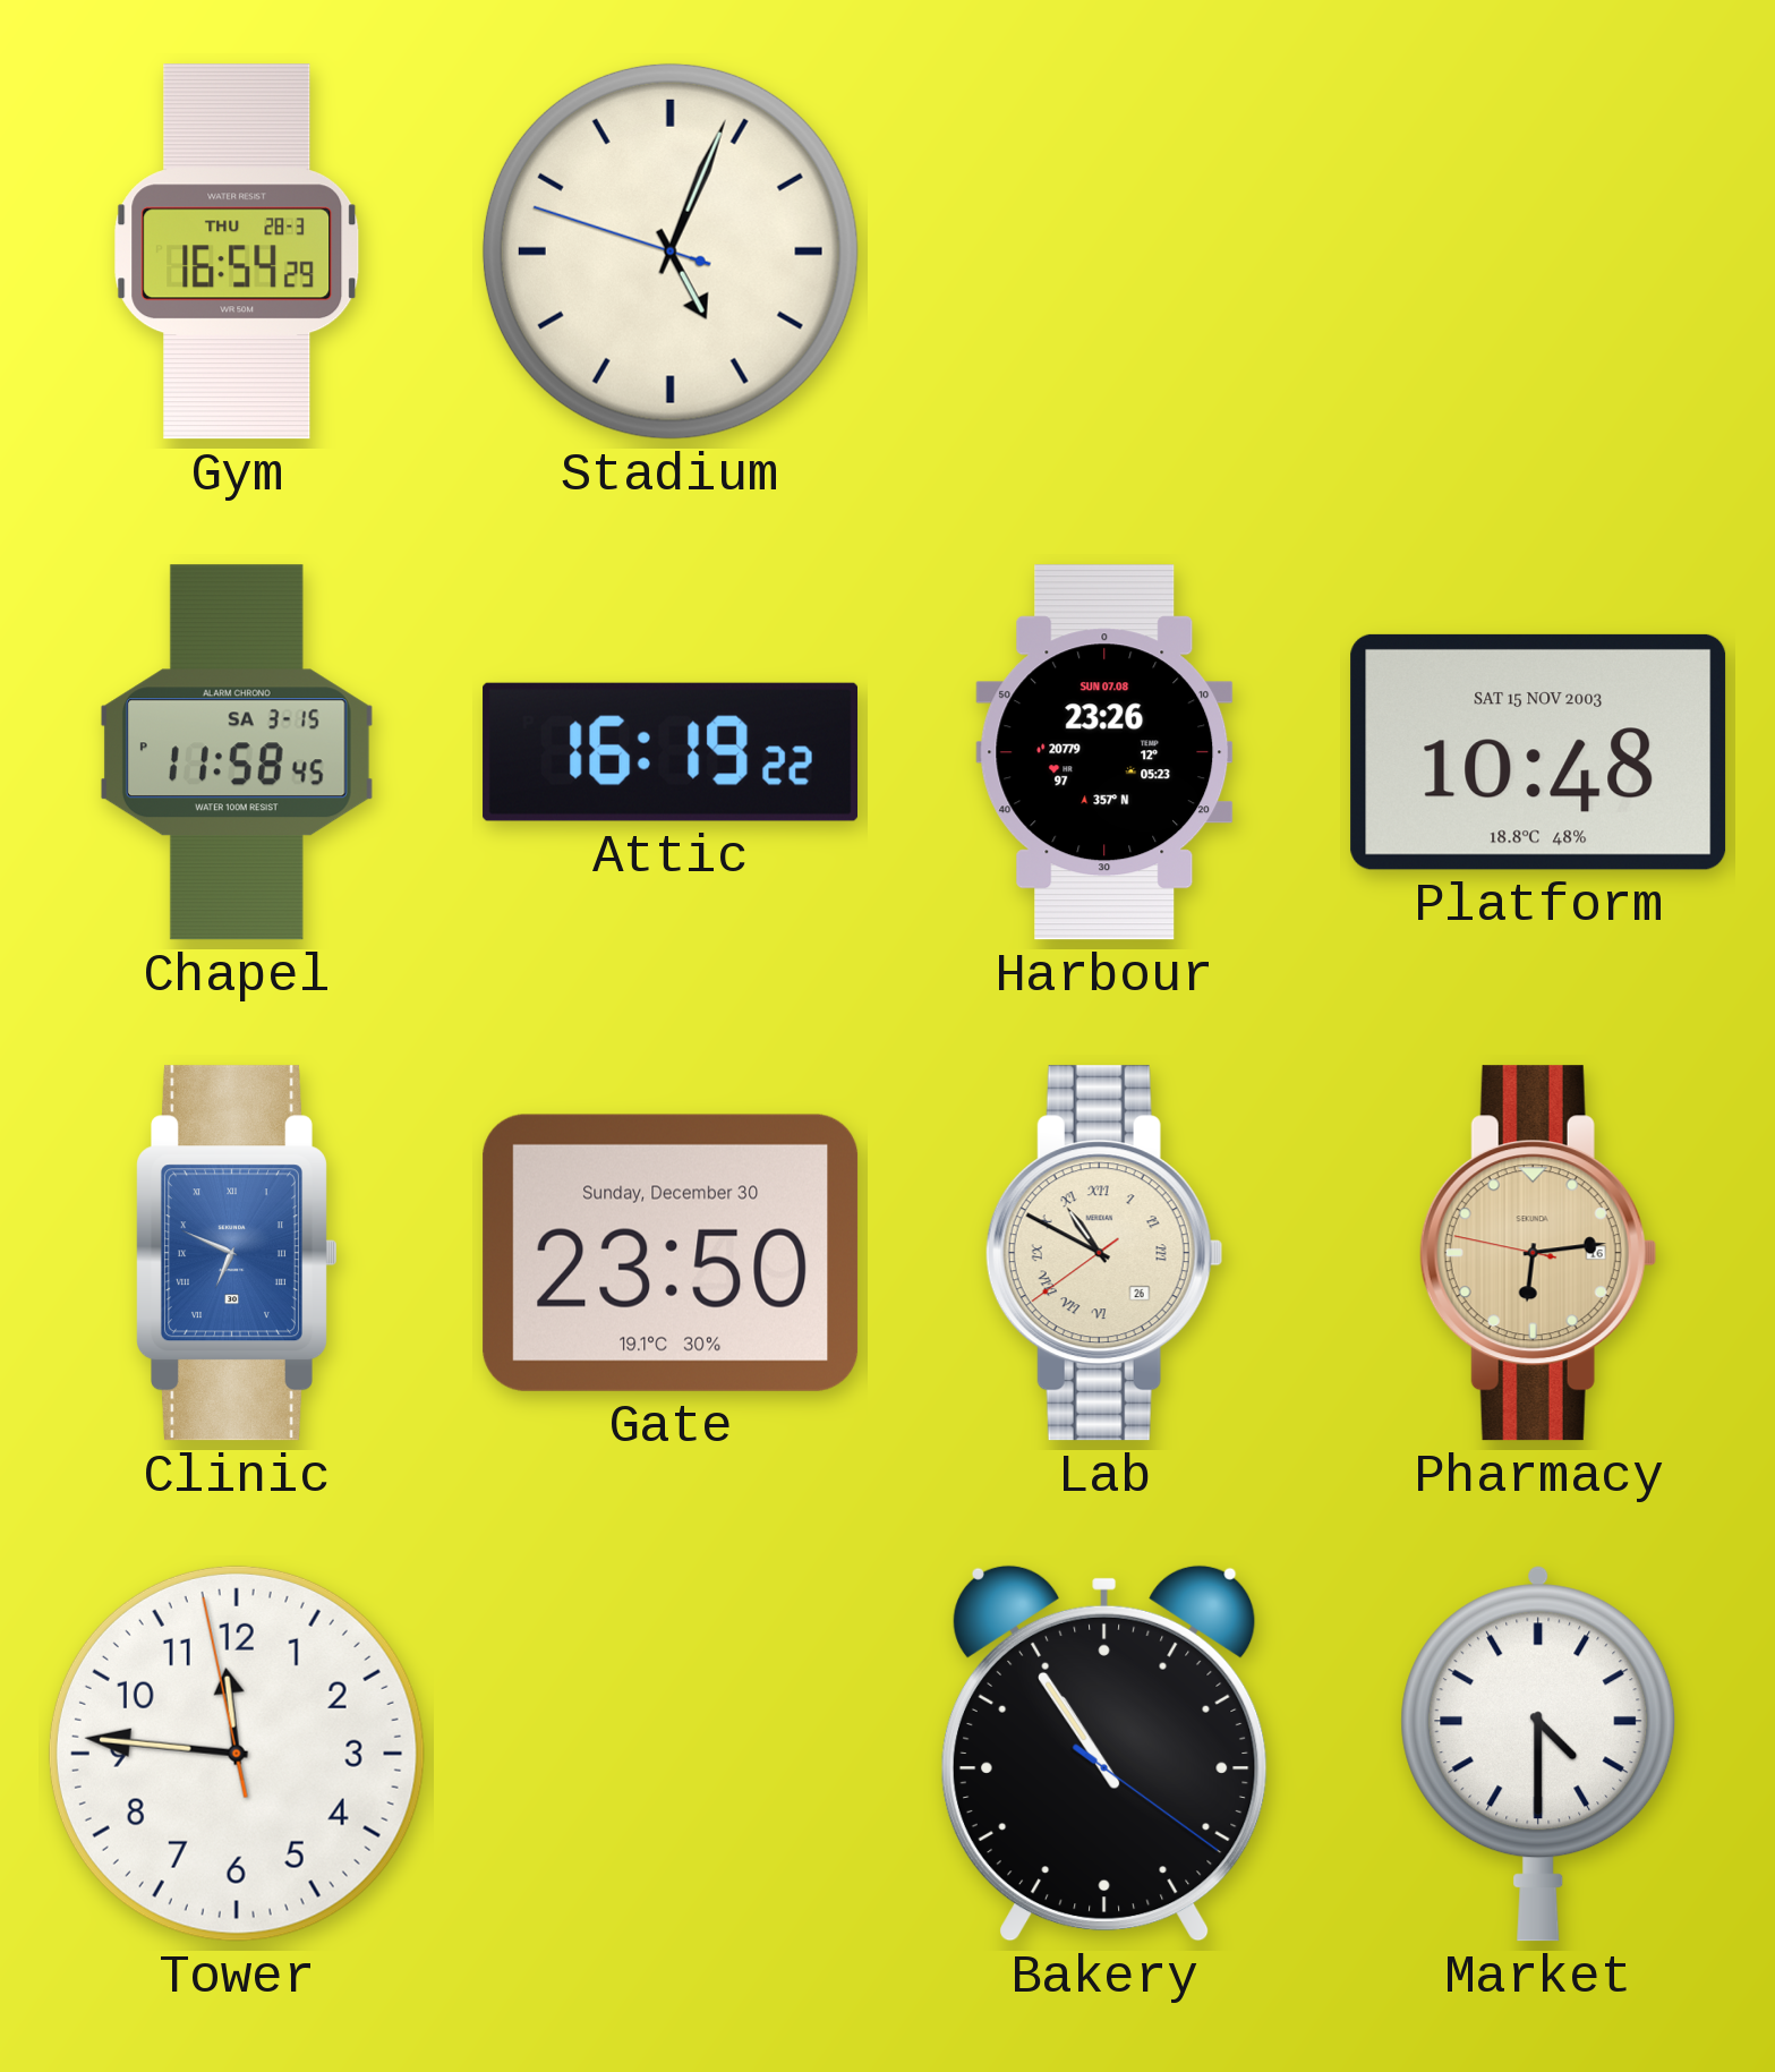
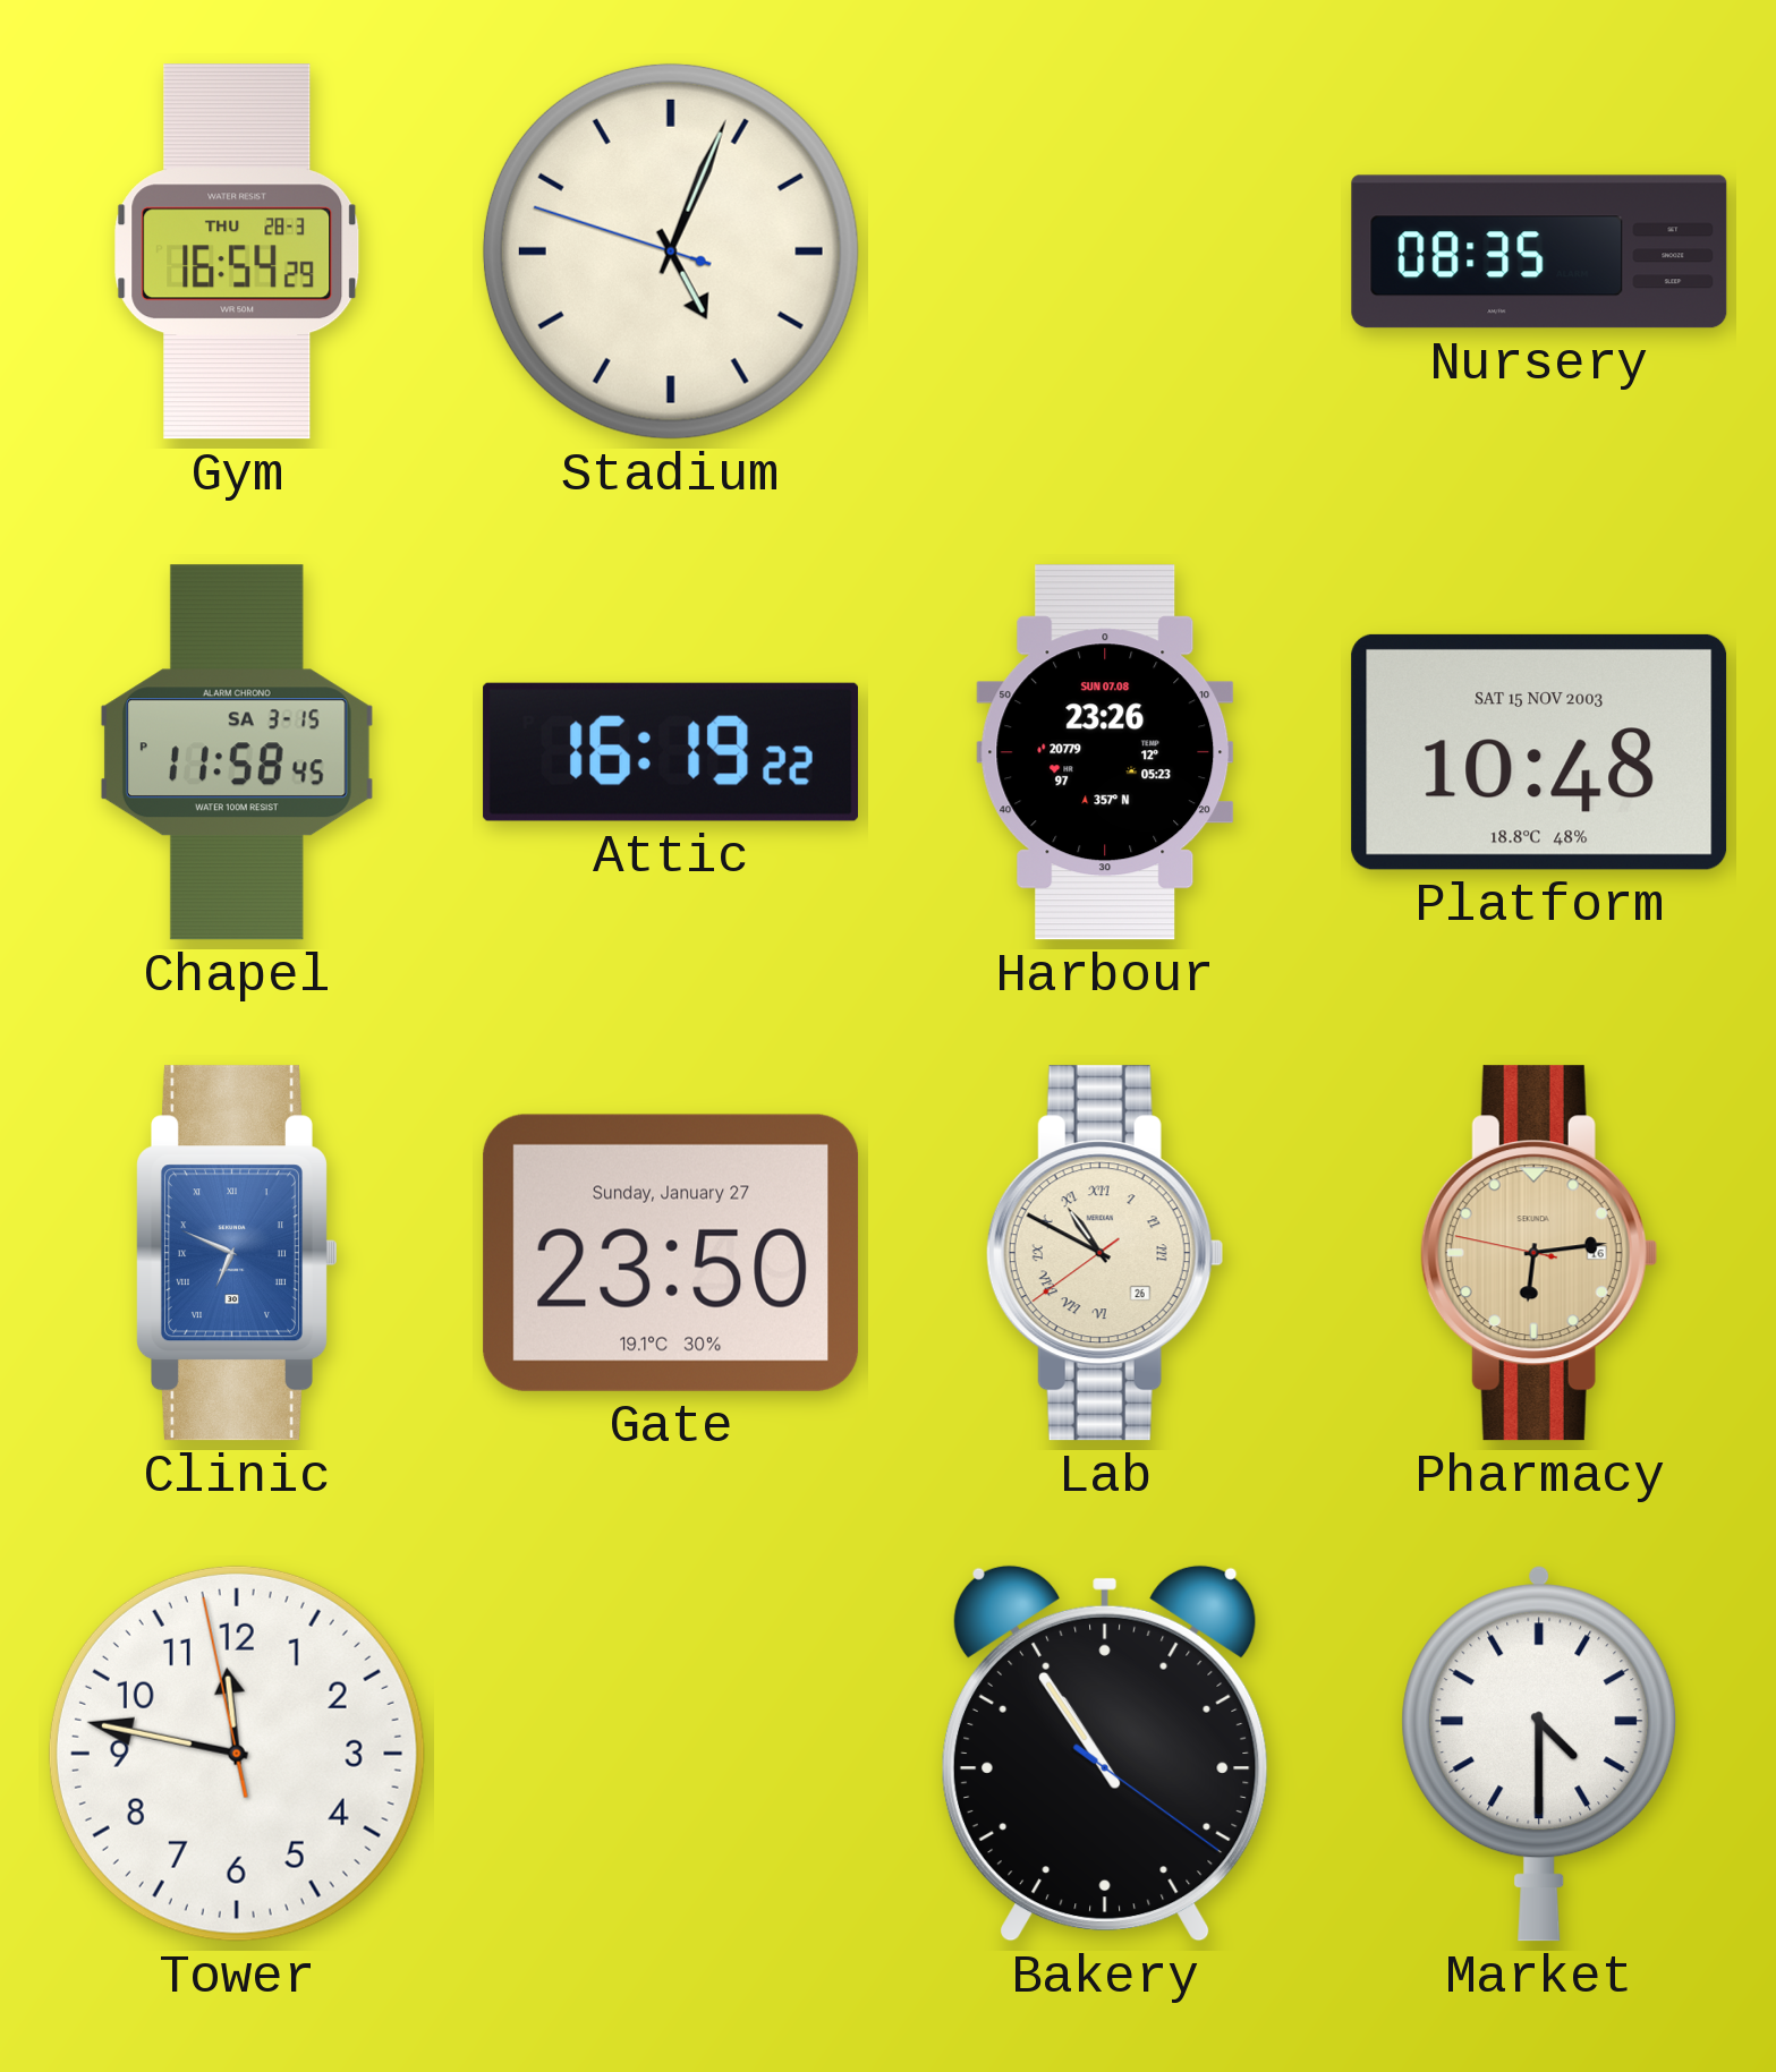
Nursery: none -> 08:35 (1539, 251)
Gate date: Sunday, December 30 -> Sunday, January 27 (671, 1253)
Tower: 11:45 -> 11:46 (237, 1754)
